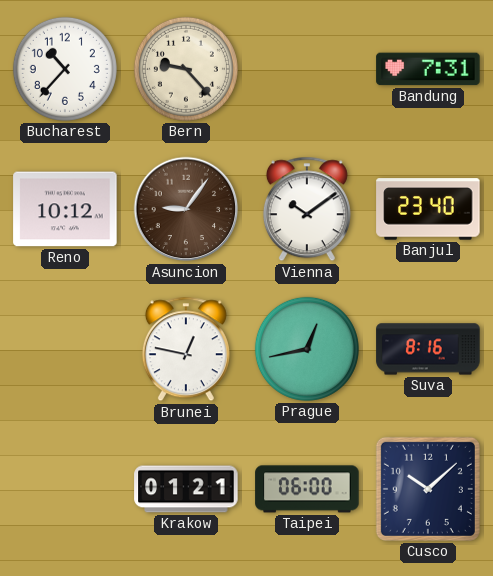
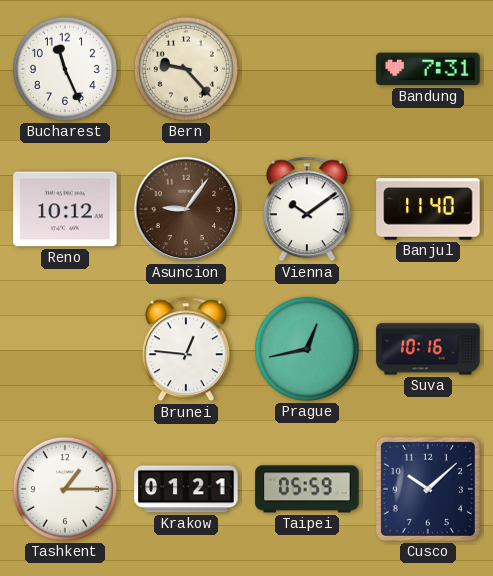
Bucharest: 10:37 -> 11:26 (65, 69)
Banjul: 23:40 -> 11:40 (428, 209)
Brunei: 12:47 -> 12:46 (186, 349)
Suva: 8:16 -> 10:16 (428, 349)
Tashkent: none -> 1:15 (65, 489)
Taipei: 06:00 -> 05:59 (307, 489)
